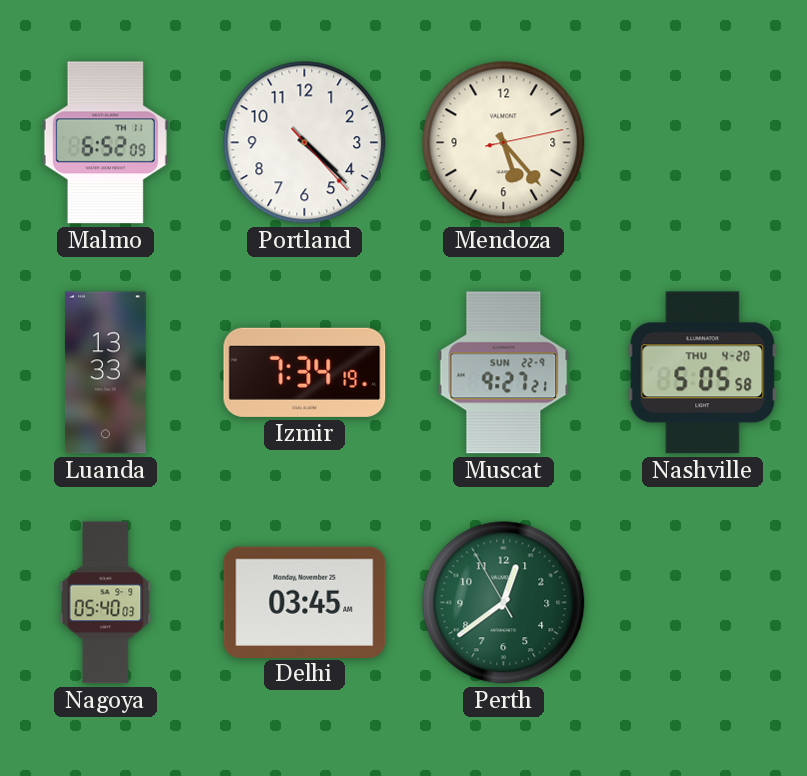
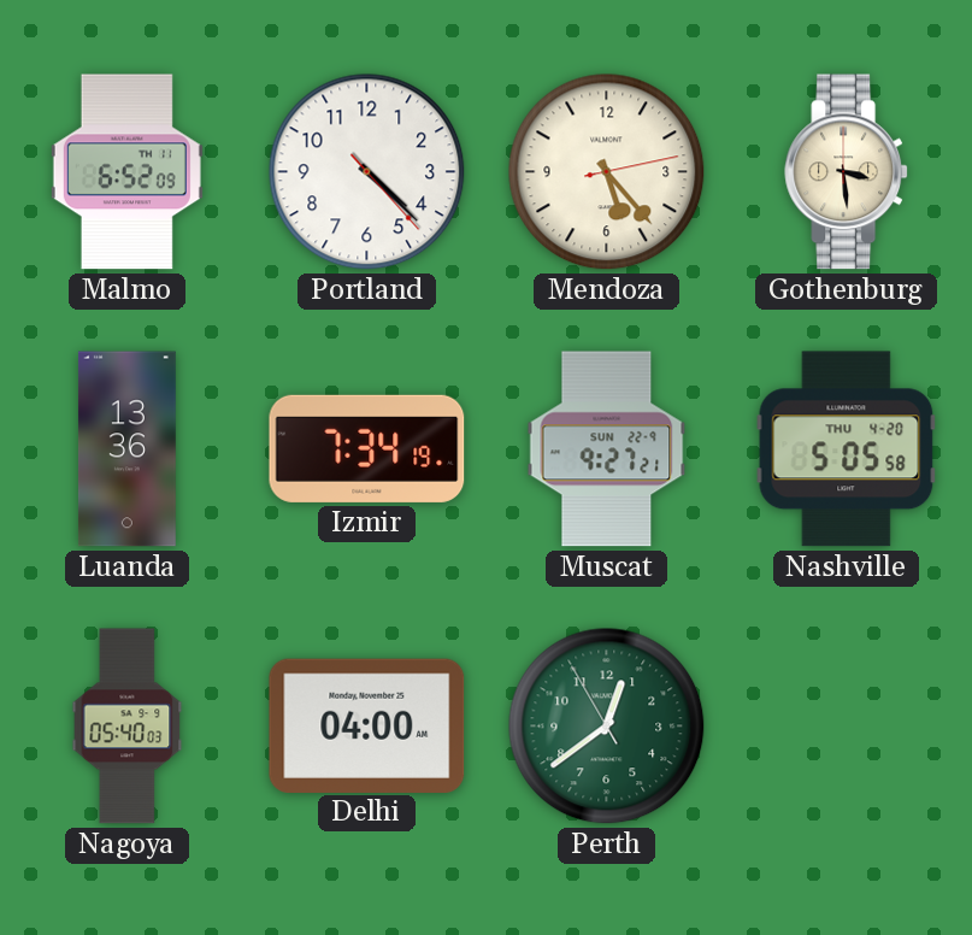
Gothenburg: none -> 3:29 (847, 172)
Luanda: 13:33 -> 13:36 (126, 449)
Delhi: 03:45 -> 04:00 (367, 725)
